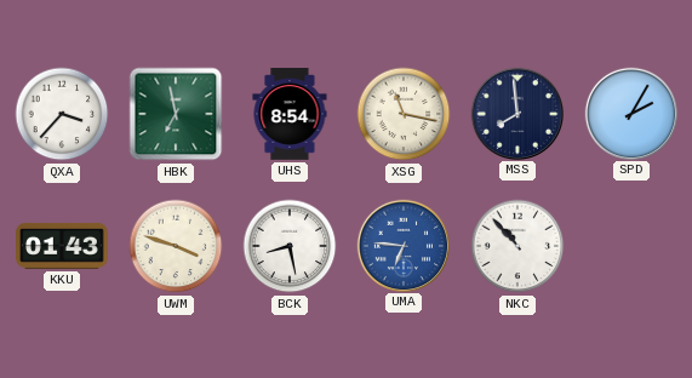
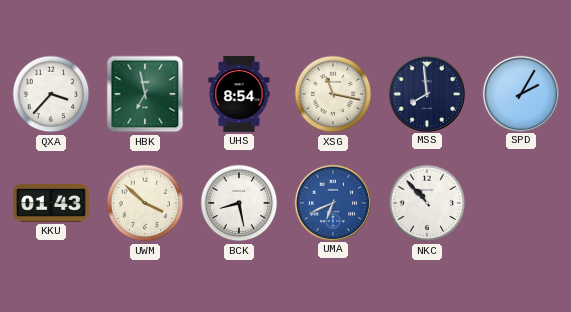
UWM: 3:48 -> 3:52 (145, 203)
UMA: 6:46 -> 6:41 (333, 202)
